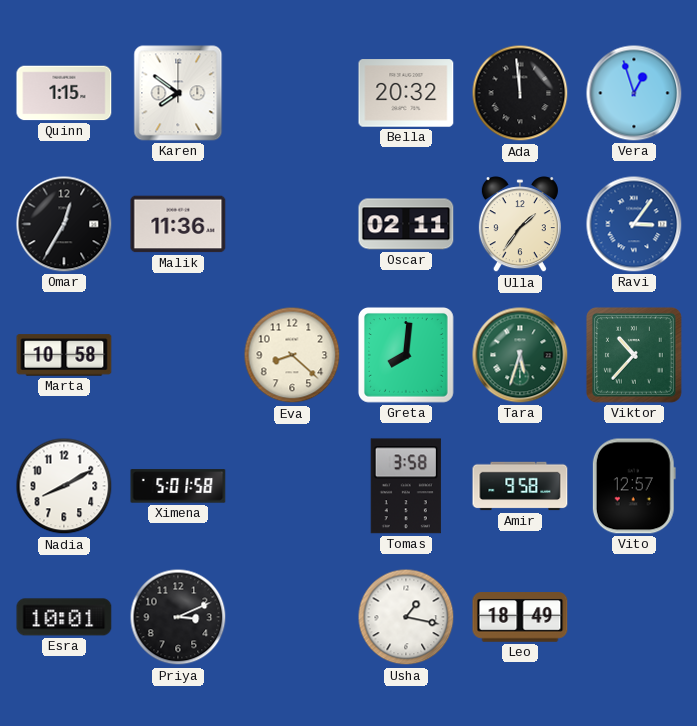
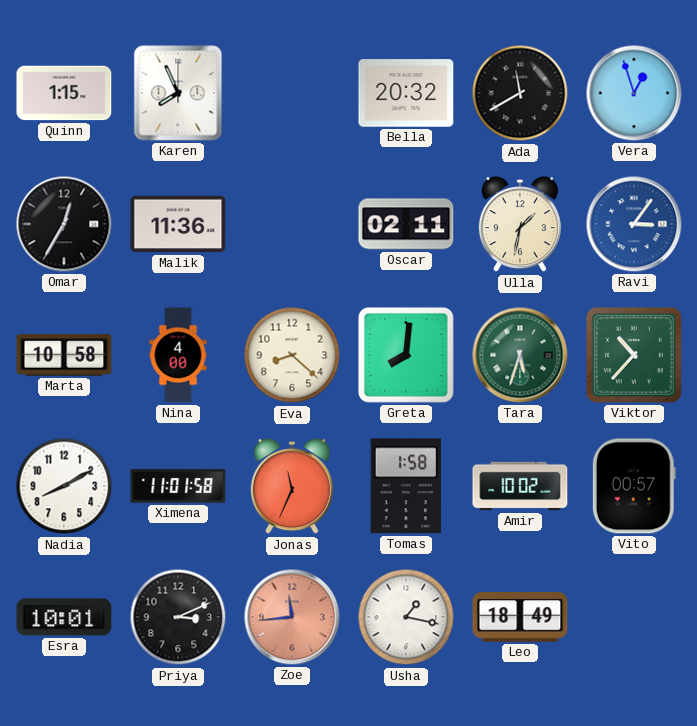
Karen: 7:51 -> 7:56 (178, 93)
Ada: 11:59 -> 11:40 (520, 93)
Ulla: 1:36 -> 1:32 (520, 225)
Nina: none -> 4:00 (178, 355)
Ximena: 5:01 -> 11:01 (178, 486)
Jonas: none -> 11:34 (292, 487)
Tomas: 3:58 -> 1:58 (406, 486)
Amir: 9:58 -> 10:02 (520, 486)
Vito: 12:57 -> 00:57 (634, 486)
Zoe: none -> 11:44 (292, 617)
